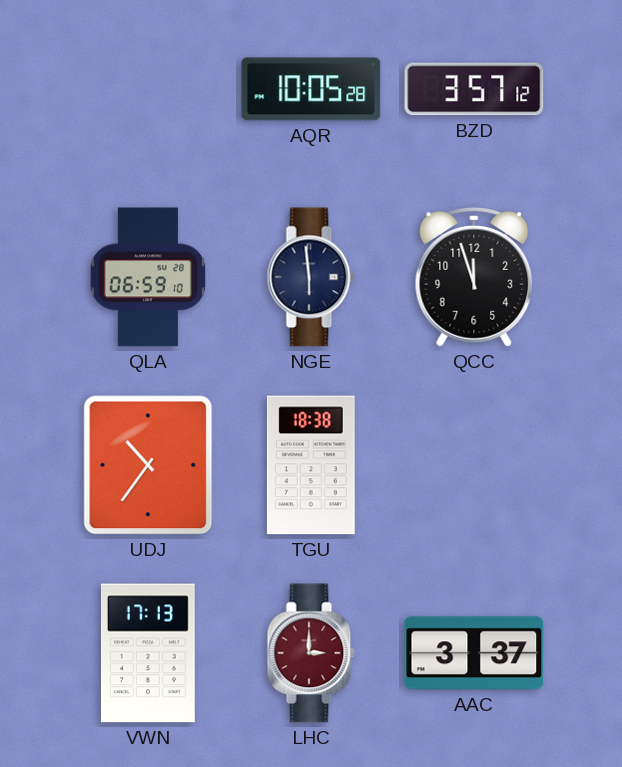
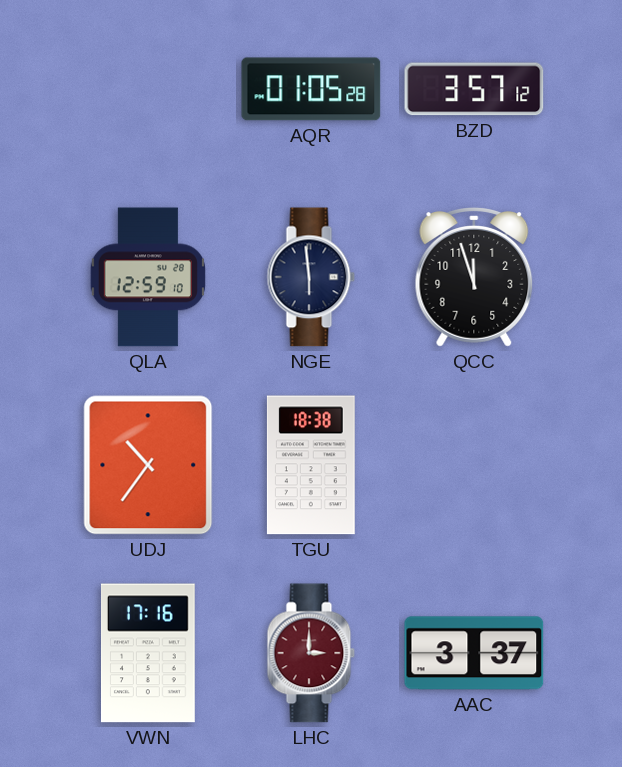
AQR: 10:05 -> 01:05 (311, 89)
QLA: 06:59 -> 12:59 (148, 277)
VWN: 17:13 -> 17:16 (148, 653)
